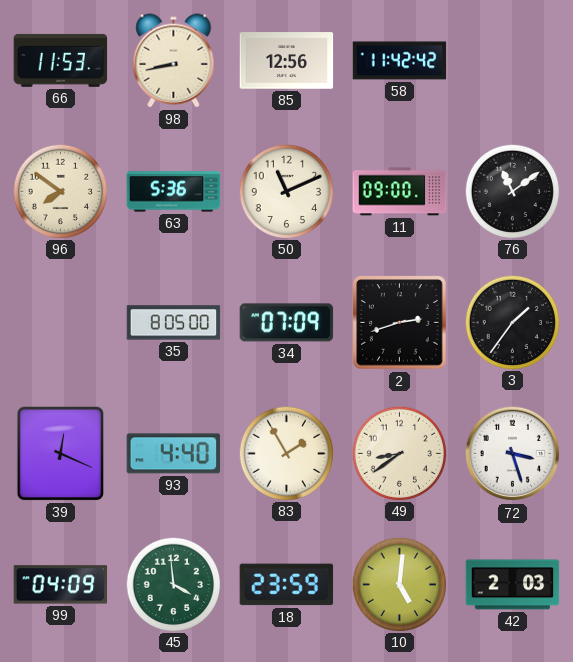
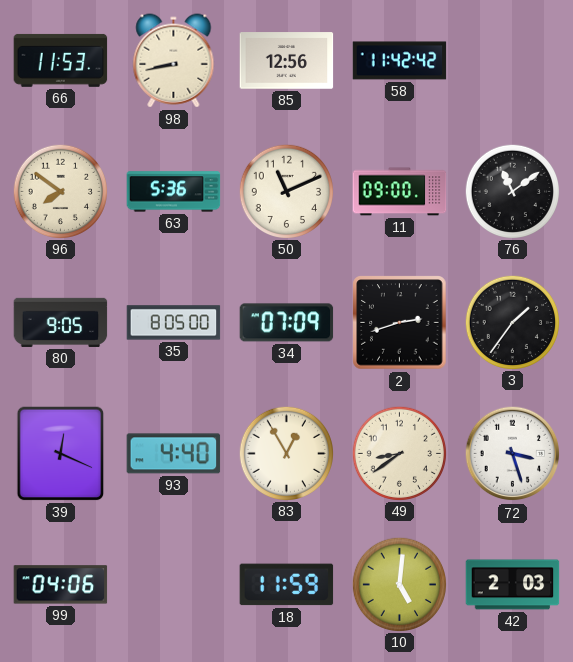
80: none -> 9:05 (61, 322)
83: 1:55 -> 12:55 (286, 453)
99: 04:09 -> 04:06 (61, 585)
45: 3:59 -> none (173, 584)
18: 23:59 -> 11:59 (287, 585)
